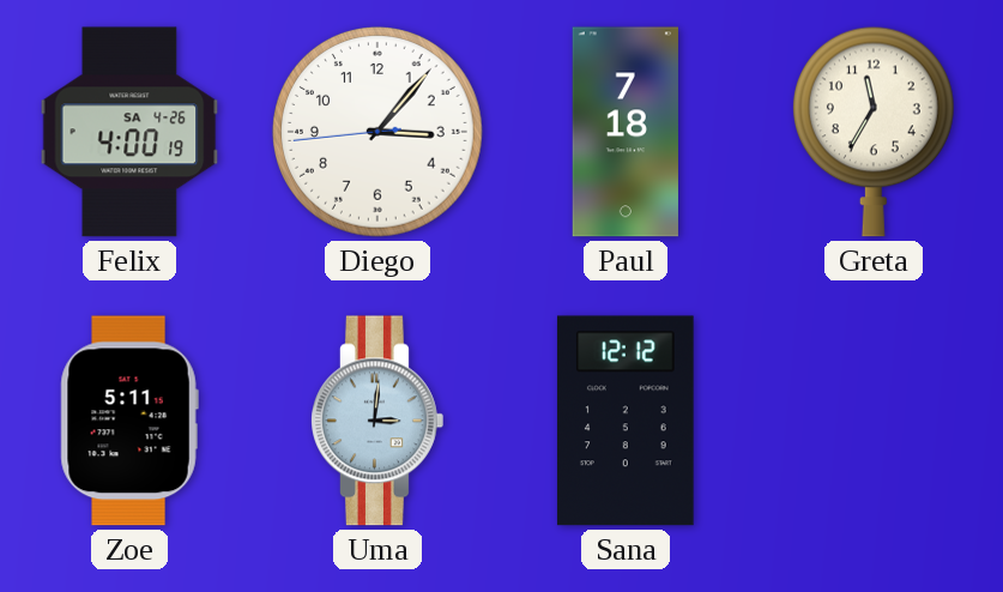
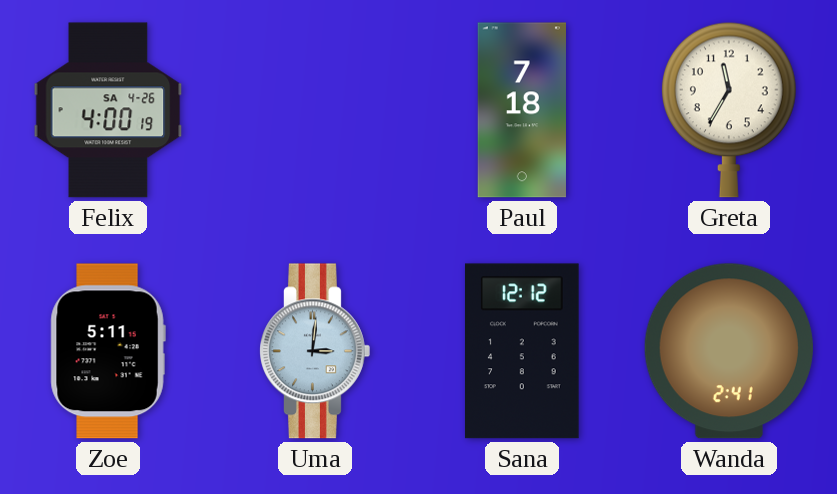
Diego: 3:06 -> none (379, 133)
Wanda: none -> 2:41 (729, 351)
